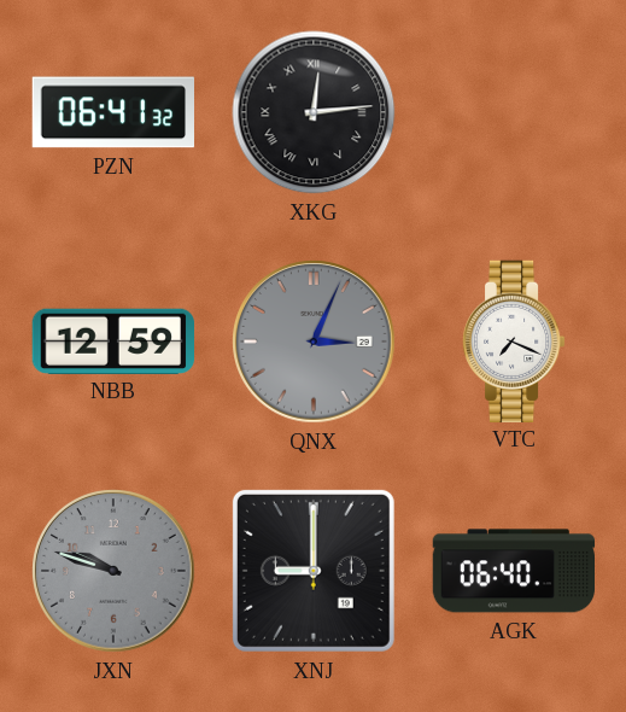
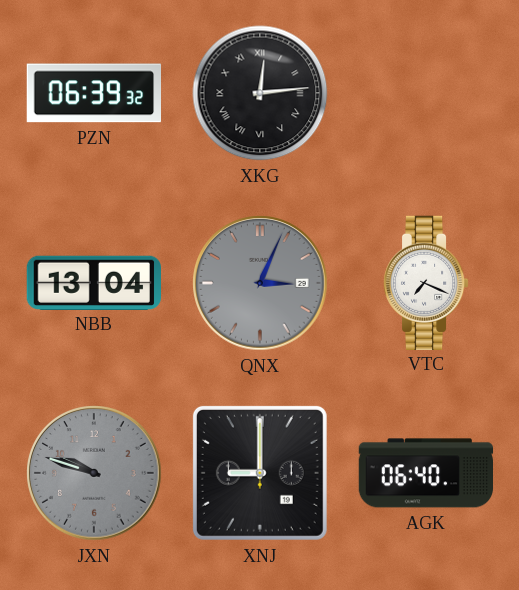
PZN: 06:41 -> 06:39 (93, 93)
NBB: 12:59 -> 13:04 (93, 282)
